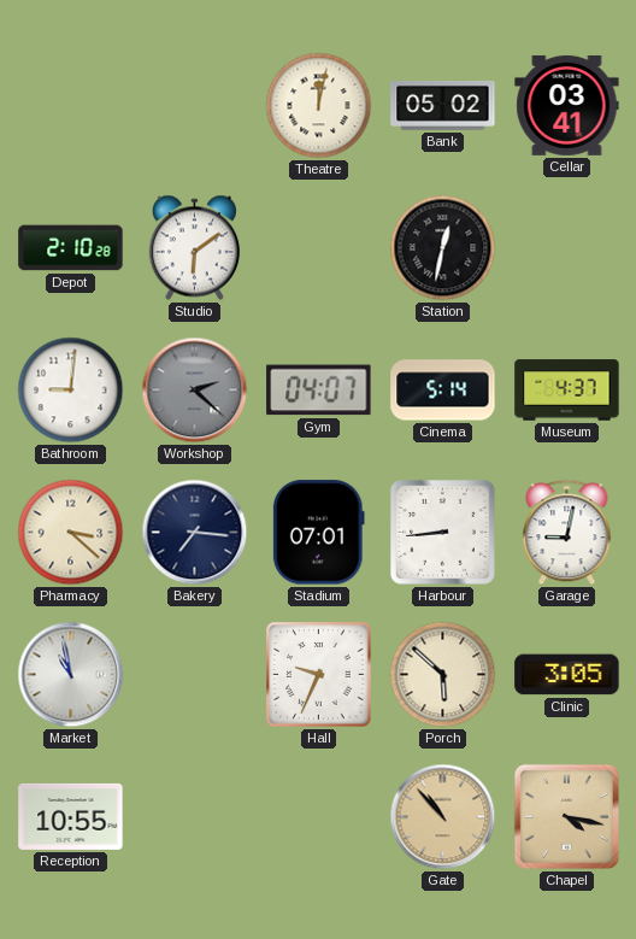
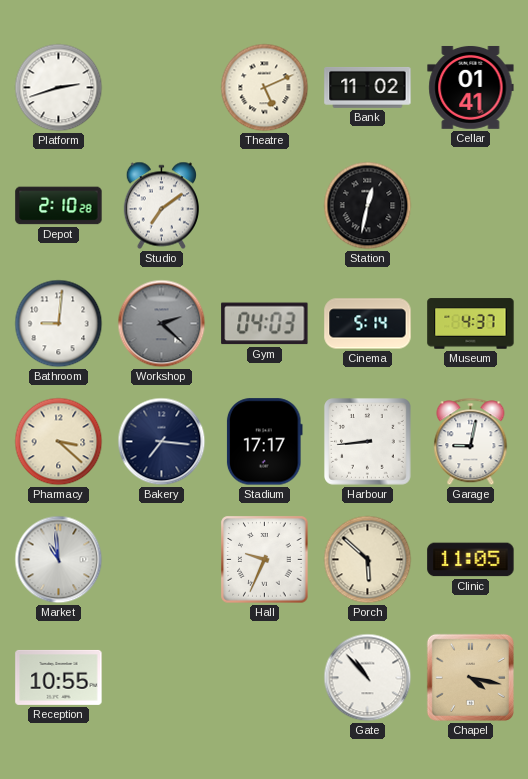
Platform: none -> 2:42 (59, 88)
Theatre: 12:02 -> 5:11 (265, 88)
Bank: 05:02 -> 11:02 (368, 87)
Cellar: 03:41 -> 01:41 (471, 87)
Studio: 6:09 -> 7:09 (161, 206)
Gym: 04:07 -> 04:03 (265, 324)
Stadium: 07:01 -> 17:17 (264, 442)
Market: 10:58 -> 10:59 (59, 560)
Clinic: 3:05 -> 11:05 (471, 560)
Gate dial: champagne -> white (368, 678)
